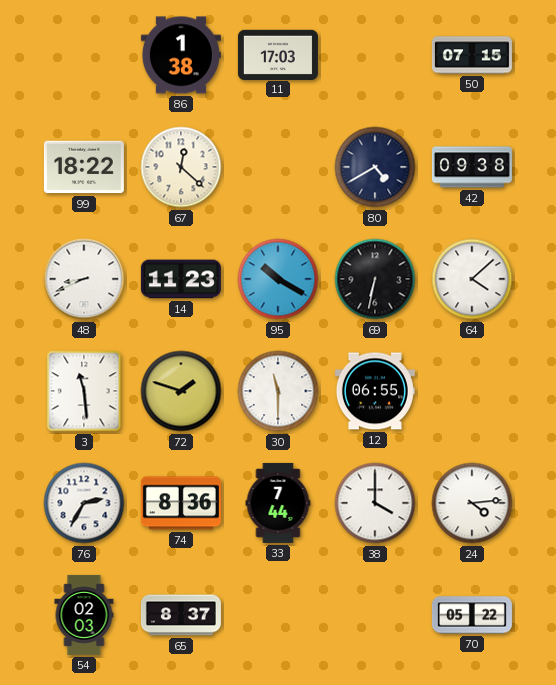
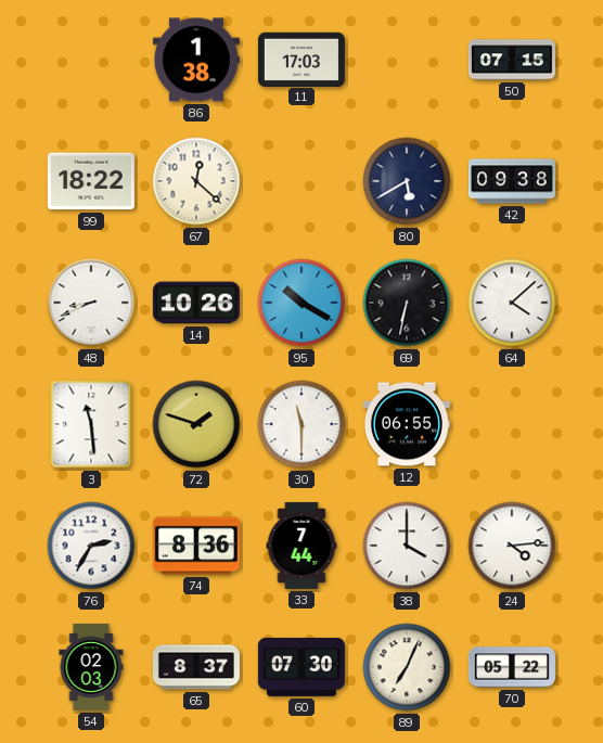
80: 4:40 -> 5:40 (407, 181)
14: 11:23 -> 10:26 (196, 303)
60: none -> 07:30 (301, 667)
89: none -> 7:04 (407, 667)
